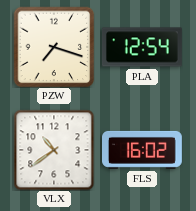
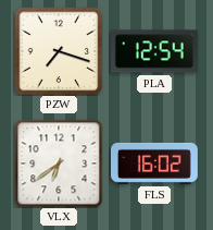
VLX: 10:39 -> 6:39 (59, 164)
